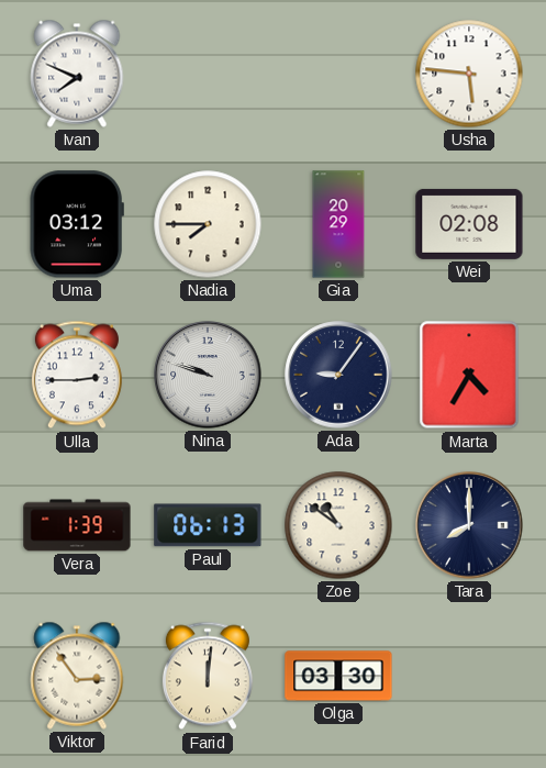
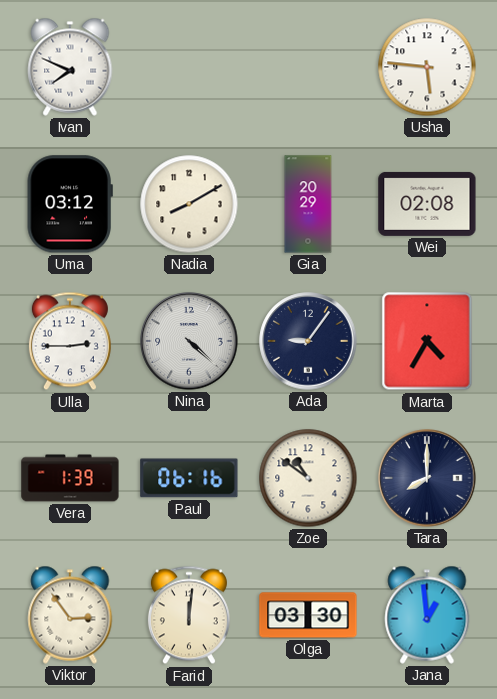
Nadia: 7:45 -> 8:10 (189, 204)
Nina: 9:48 -> 4:22 (189, 341)
Paul: 06:13 -> 06:16 (189, 478)
Jana: none -> 12:59 (427, 615)
